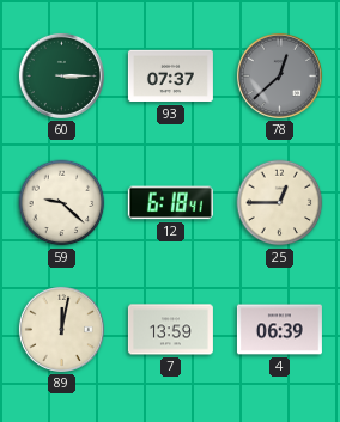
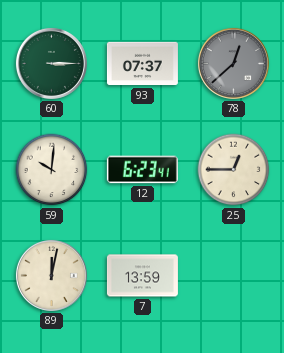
59: 9:22 -> 10:01 (52, 170)
12: 6:18 -> 6:23 (142, 170)
4: 06:39 -> none (279, 330)
